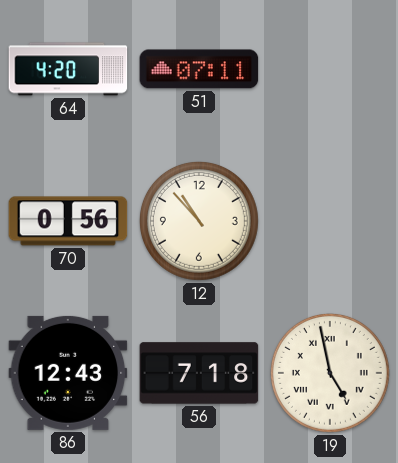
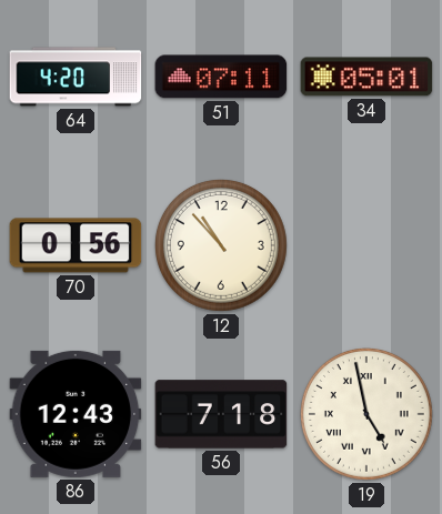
34: none -> 05:01 (366, 77)
